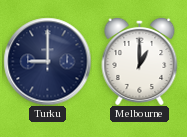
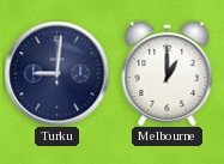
Turku: 9:00 -> 9:01 (56, 73)
